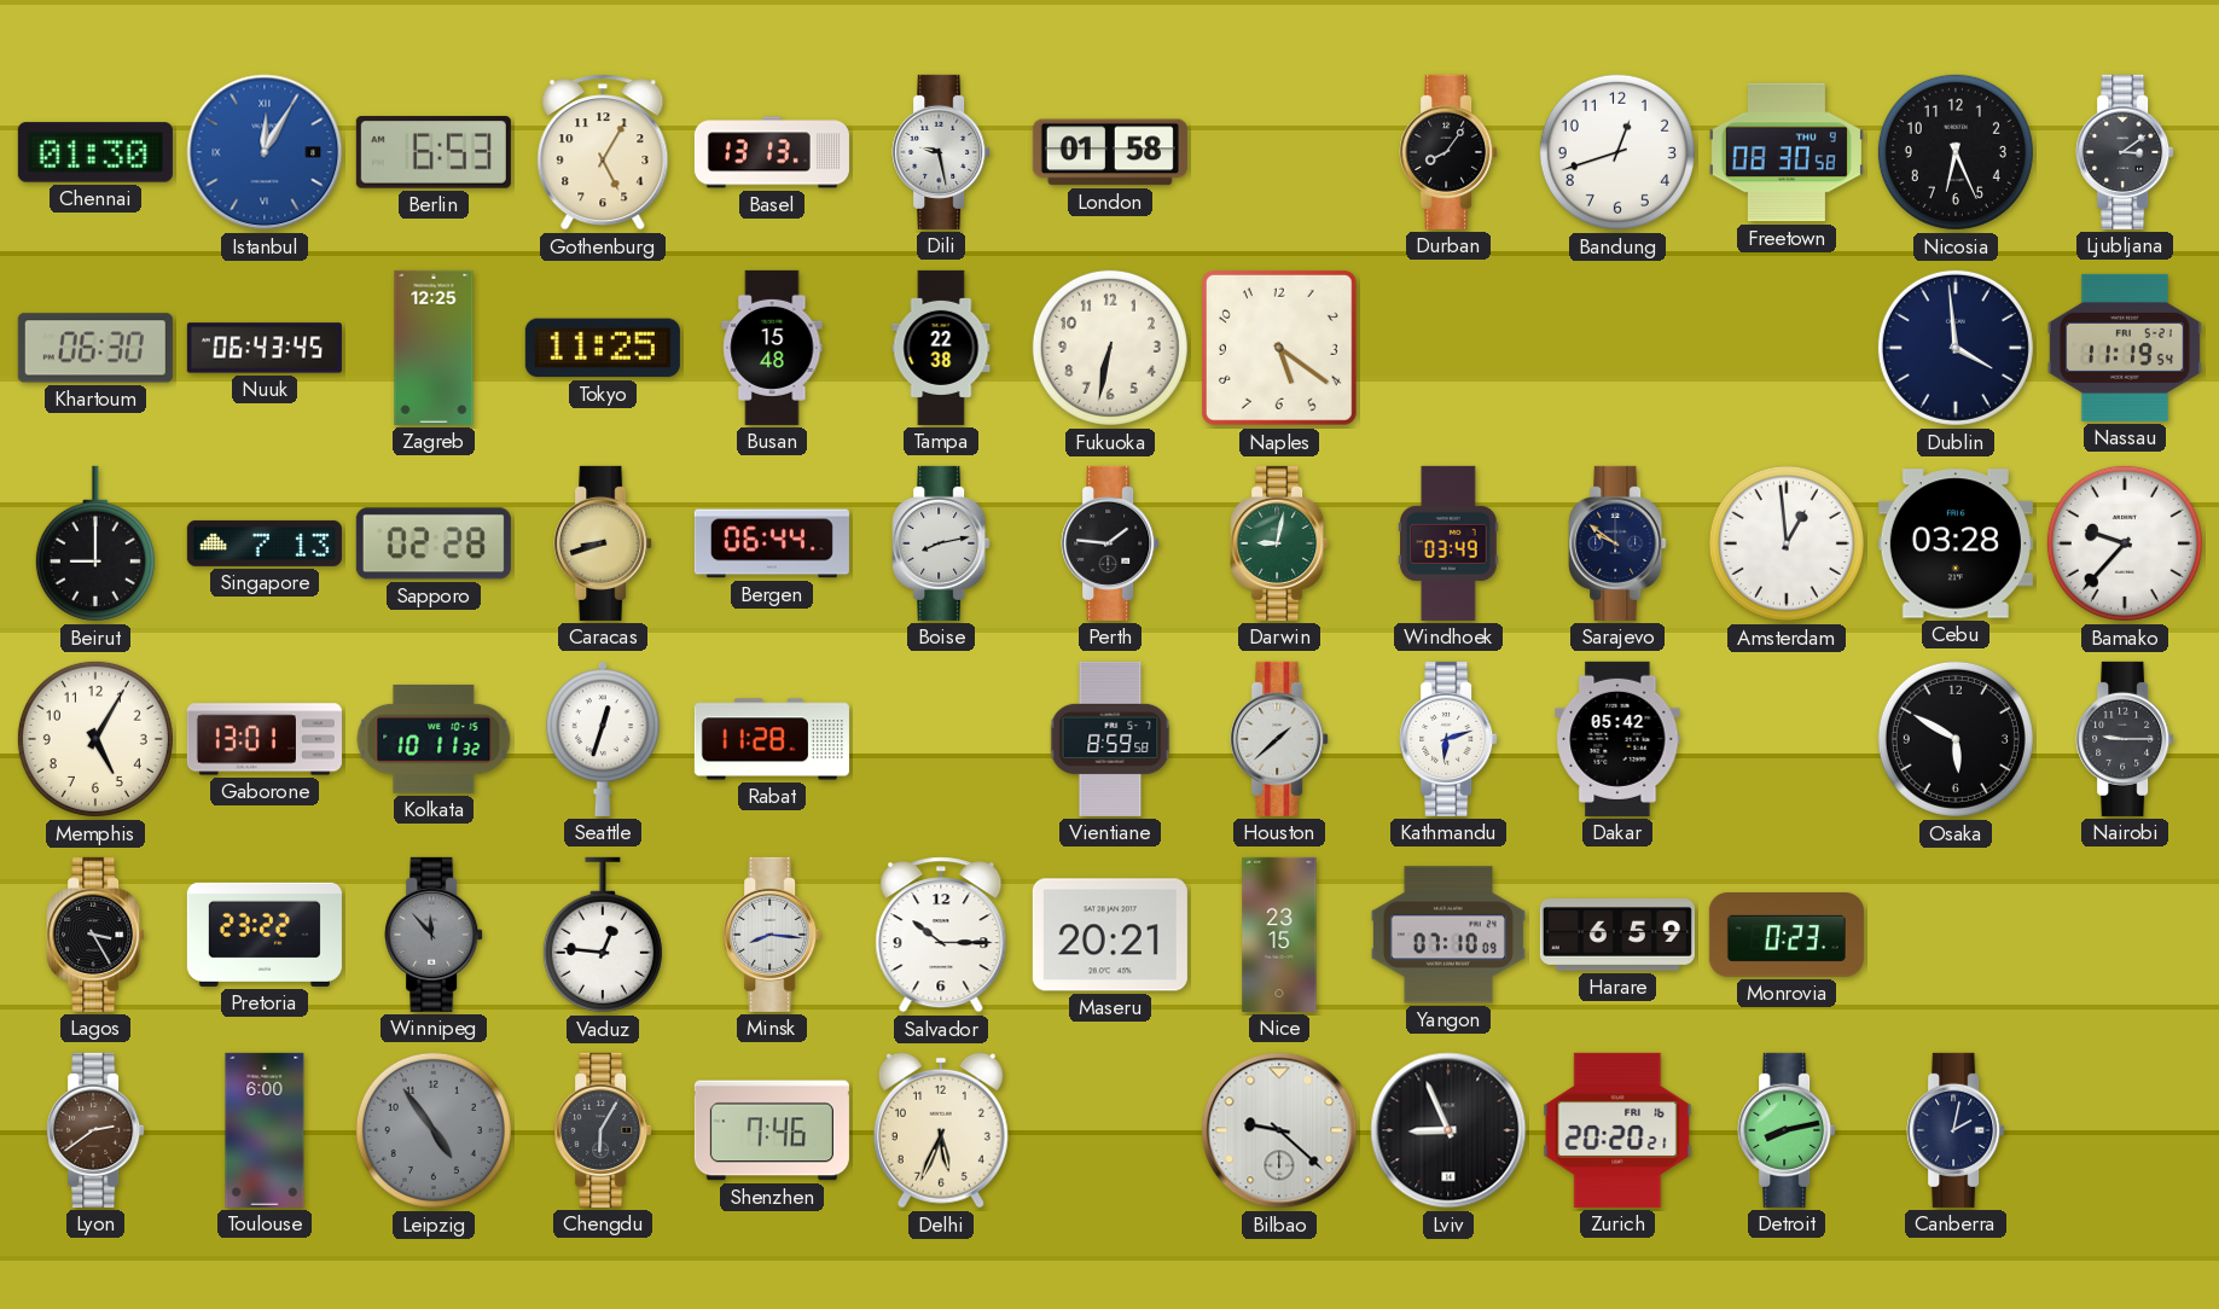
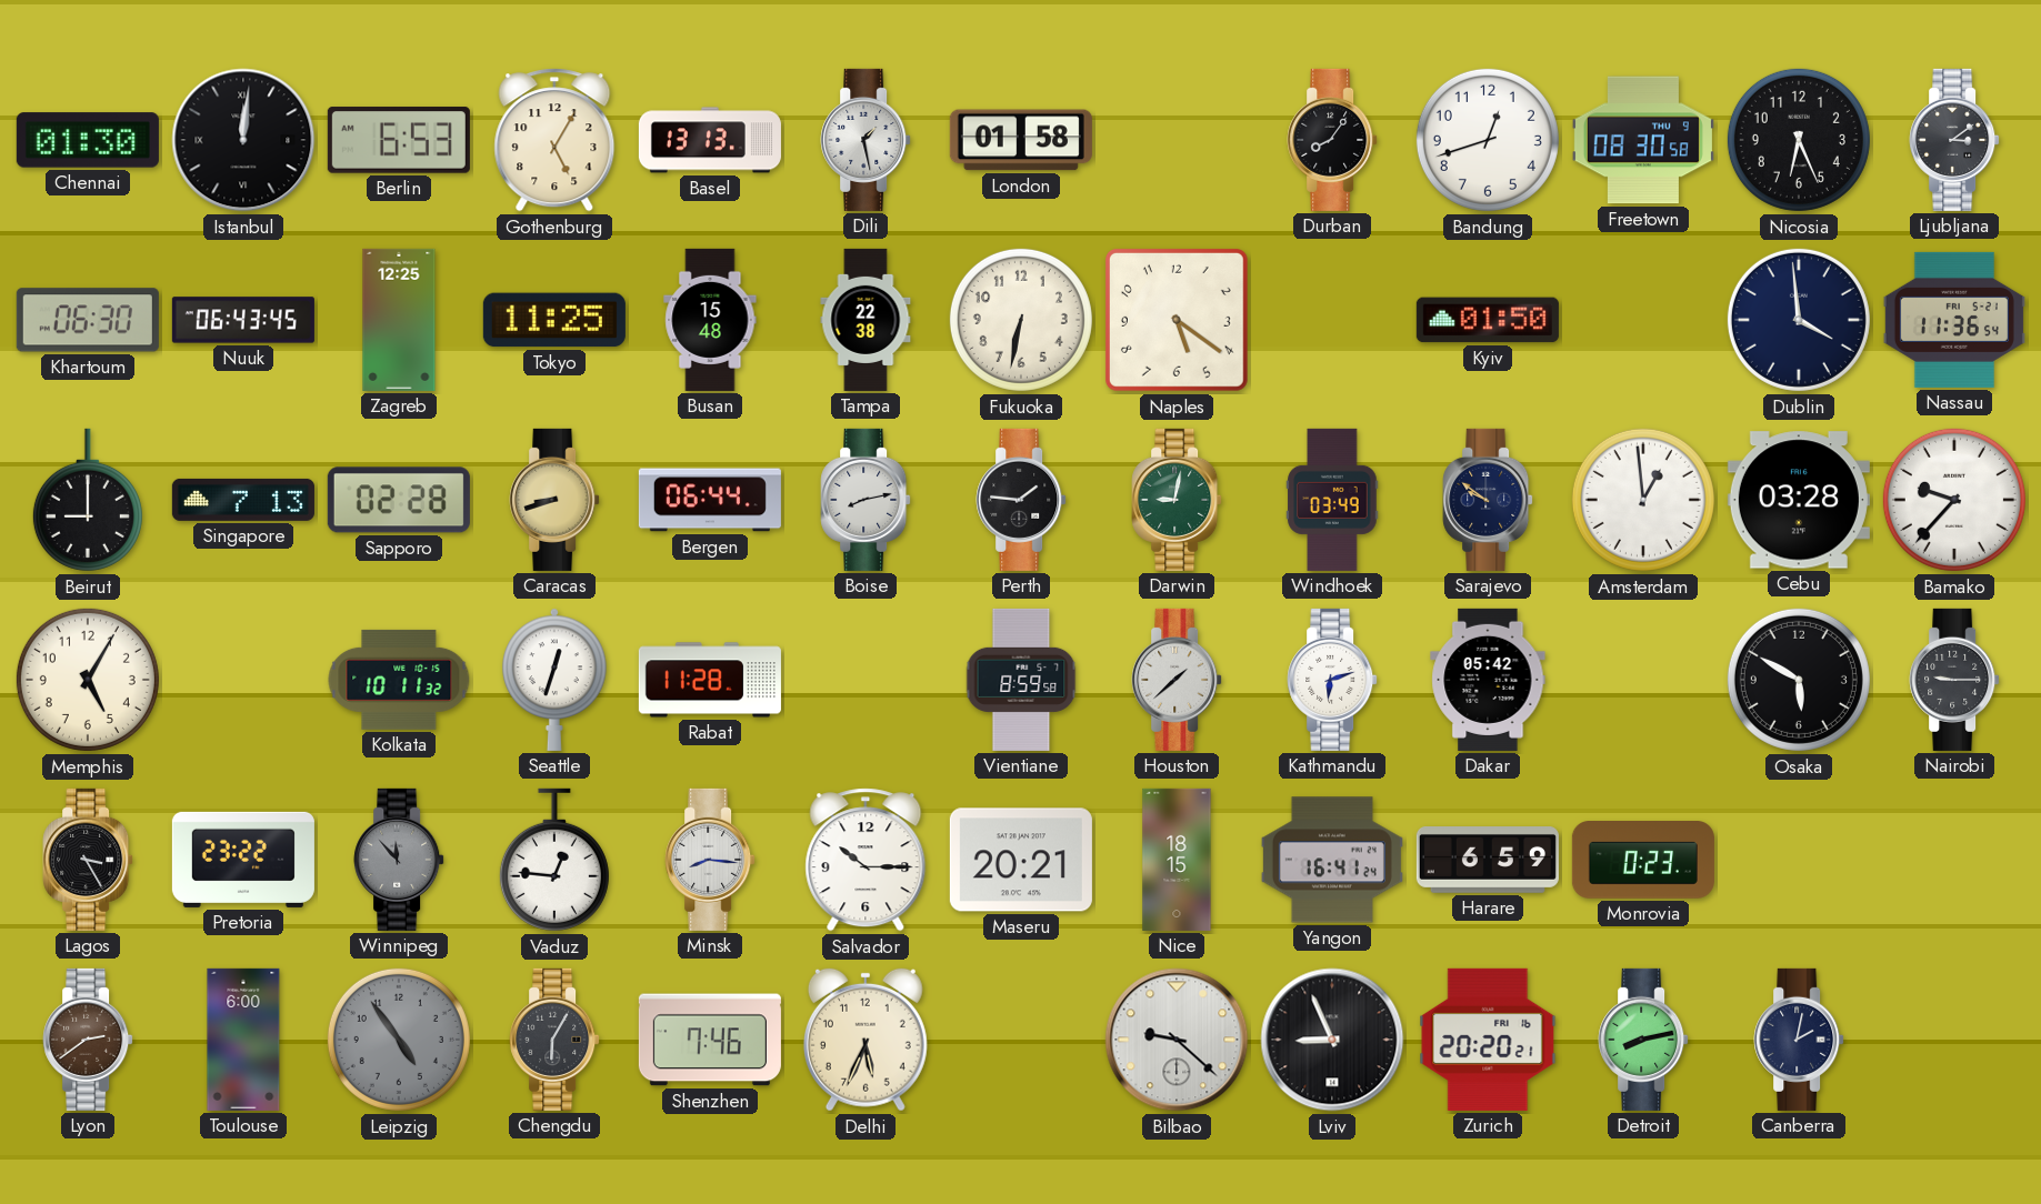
Istanbul: 12:05 -> 12:01 (243, 140)
Istanbul dial: blue -> black (243, 140)
Dili: 9:28 -> 1:28 (866, 140)
Kyiv: none -> 01:50 (1488, 320)
Nassau: 11:19 -> 11:36 (1954, 320)
Gaborone: 13:01 -> none (265, 739)
Nice: 23:15 -> 18:15 (1177, 860)
Yangon: 07:10 -> 16:41 (1332, 860)
